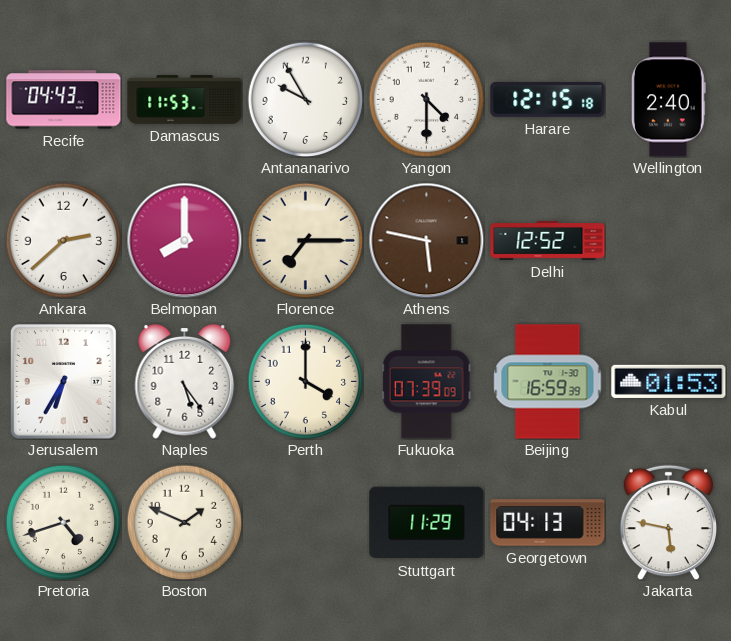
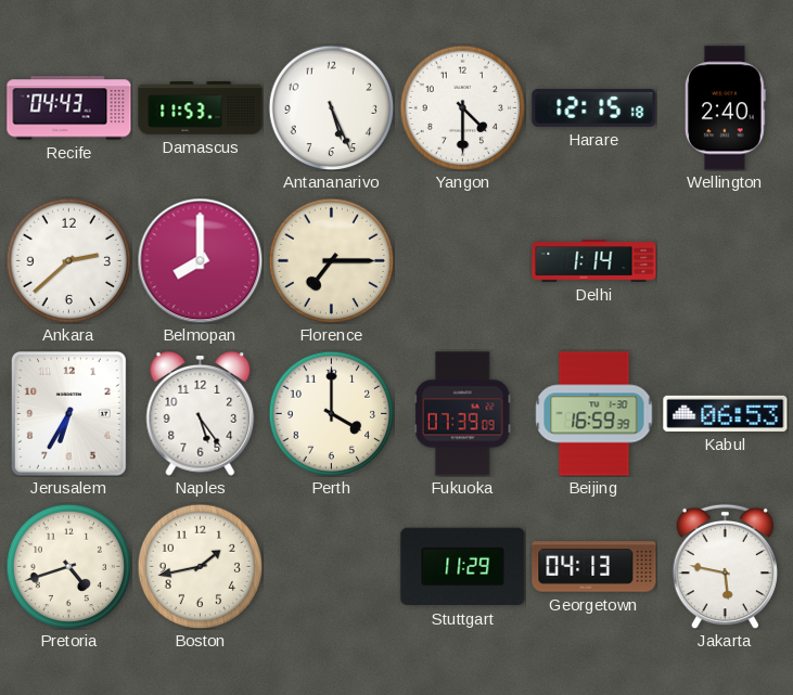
Antananarivo: 9:55 -> 5:26 (331, 107)
Athens: 5:47 -> none (426, 240)
Delhi: 12:52 -> 1:14 (594, 261)
Kabul: 01:53 -> 06:53 (726, 413)
Boston: 1:49 -> 1:43 (200, 566)
